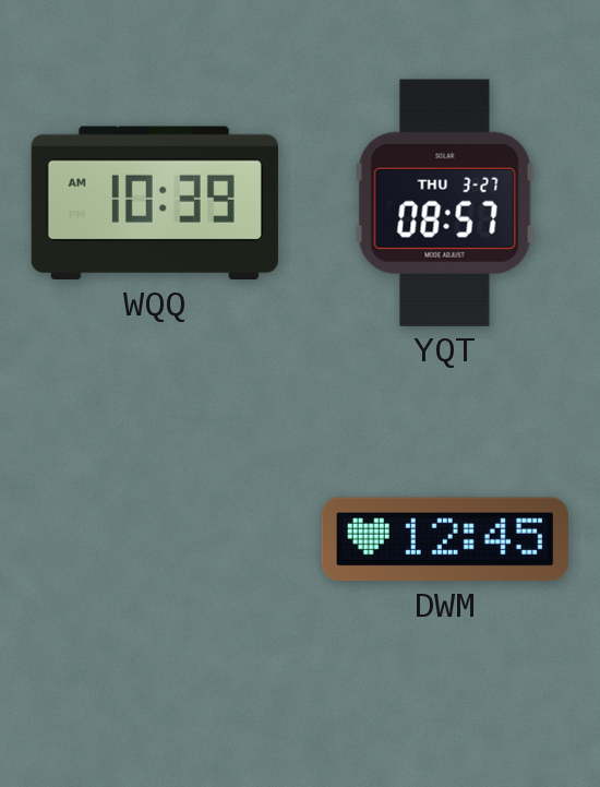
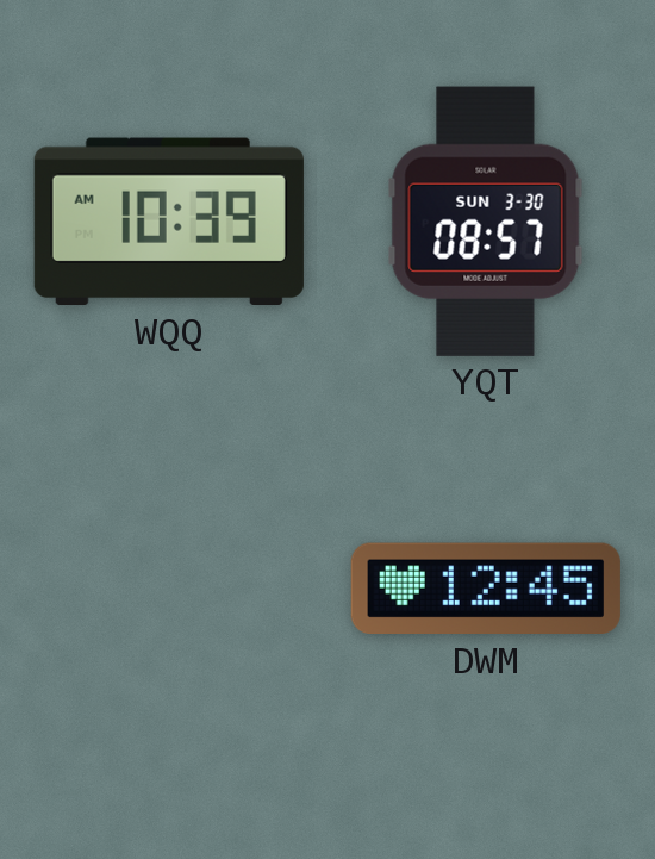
YQT date: THU 3-27 -> SUN 3-30 (486, 222)
